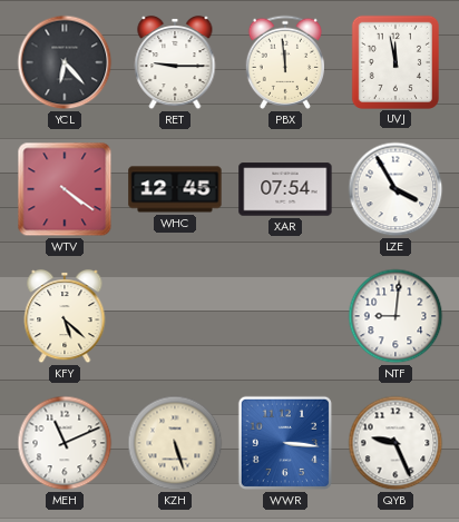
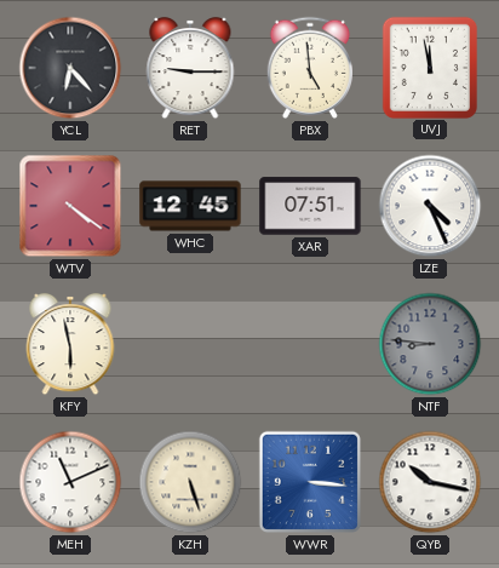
PBX: 11:59 -> 4:59 (309, 68)
XAR: 07:54 -> 07:51 (310, 206)
LZE: 3:55 -> 4:26 (430, 206)
KFY: 5:22 -> 5:58 (70, 344)
NTF: 9:01 -> 8:46 (430, 344)
NTF dial: white -> grey (430, 344)
QYB: 9:26 -> 10:17 (430, 482)
